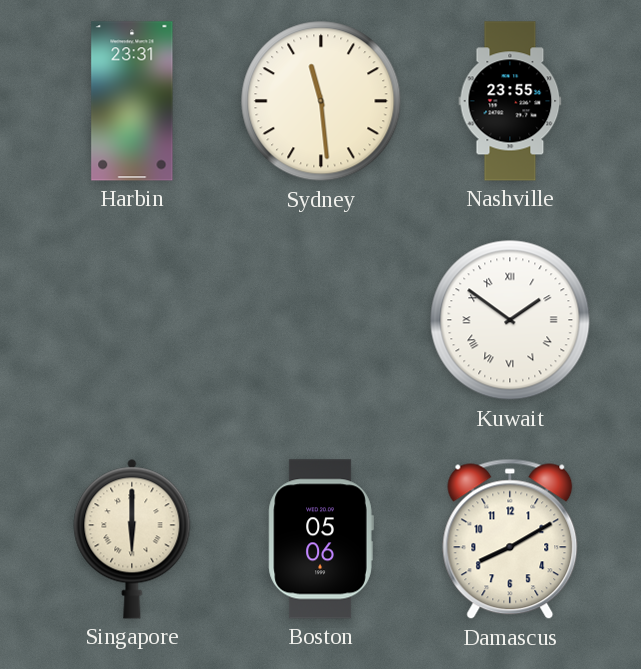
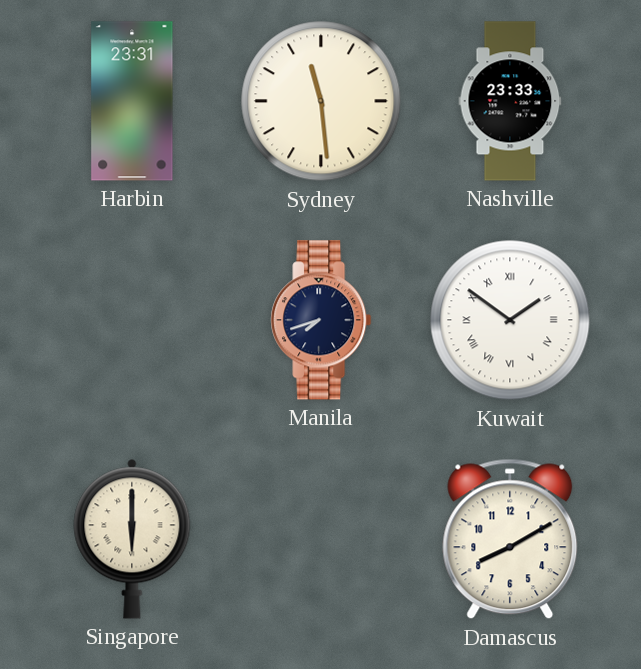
Nashville: 23:55 -> 23:33 (510, 101)
Manila: none -> 7:42 (321, 320)
Boston: 05:06 -> none (321, 539)
